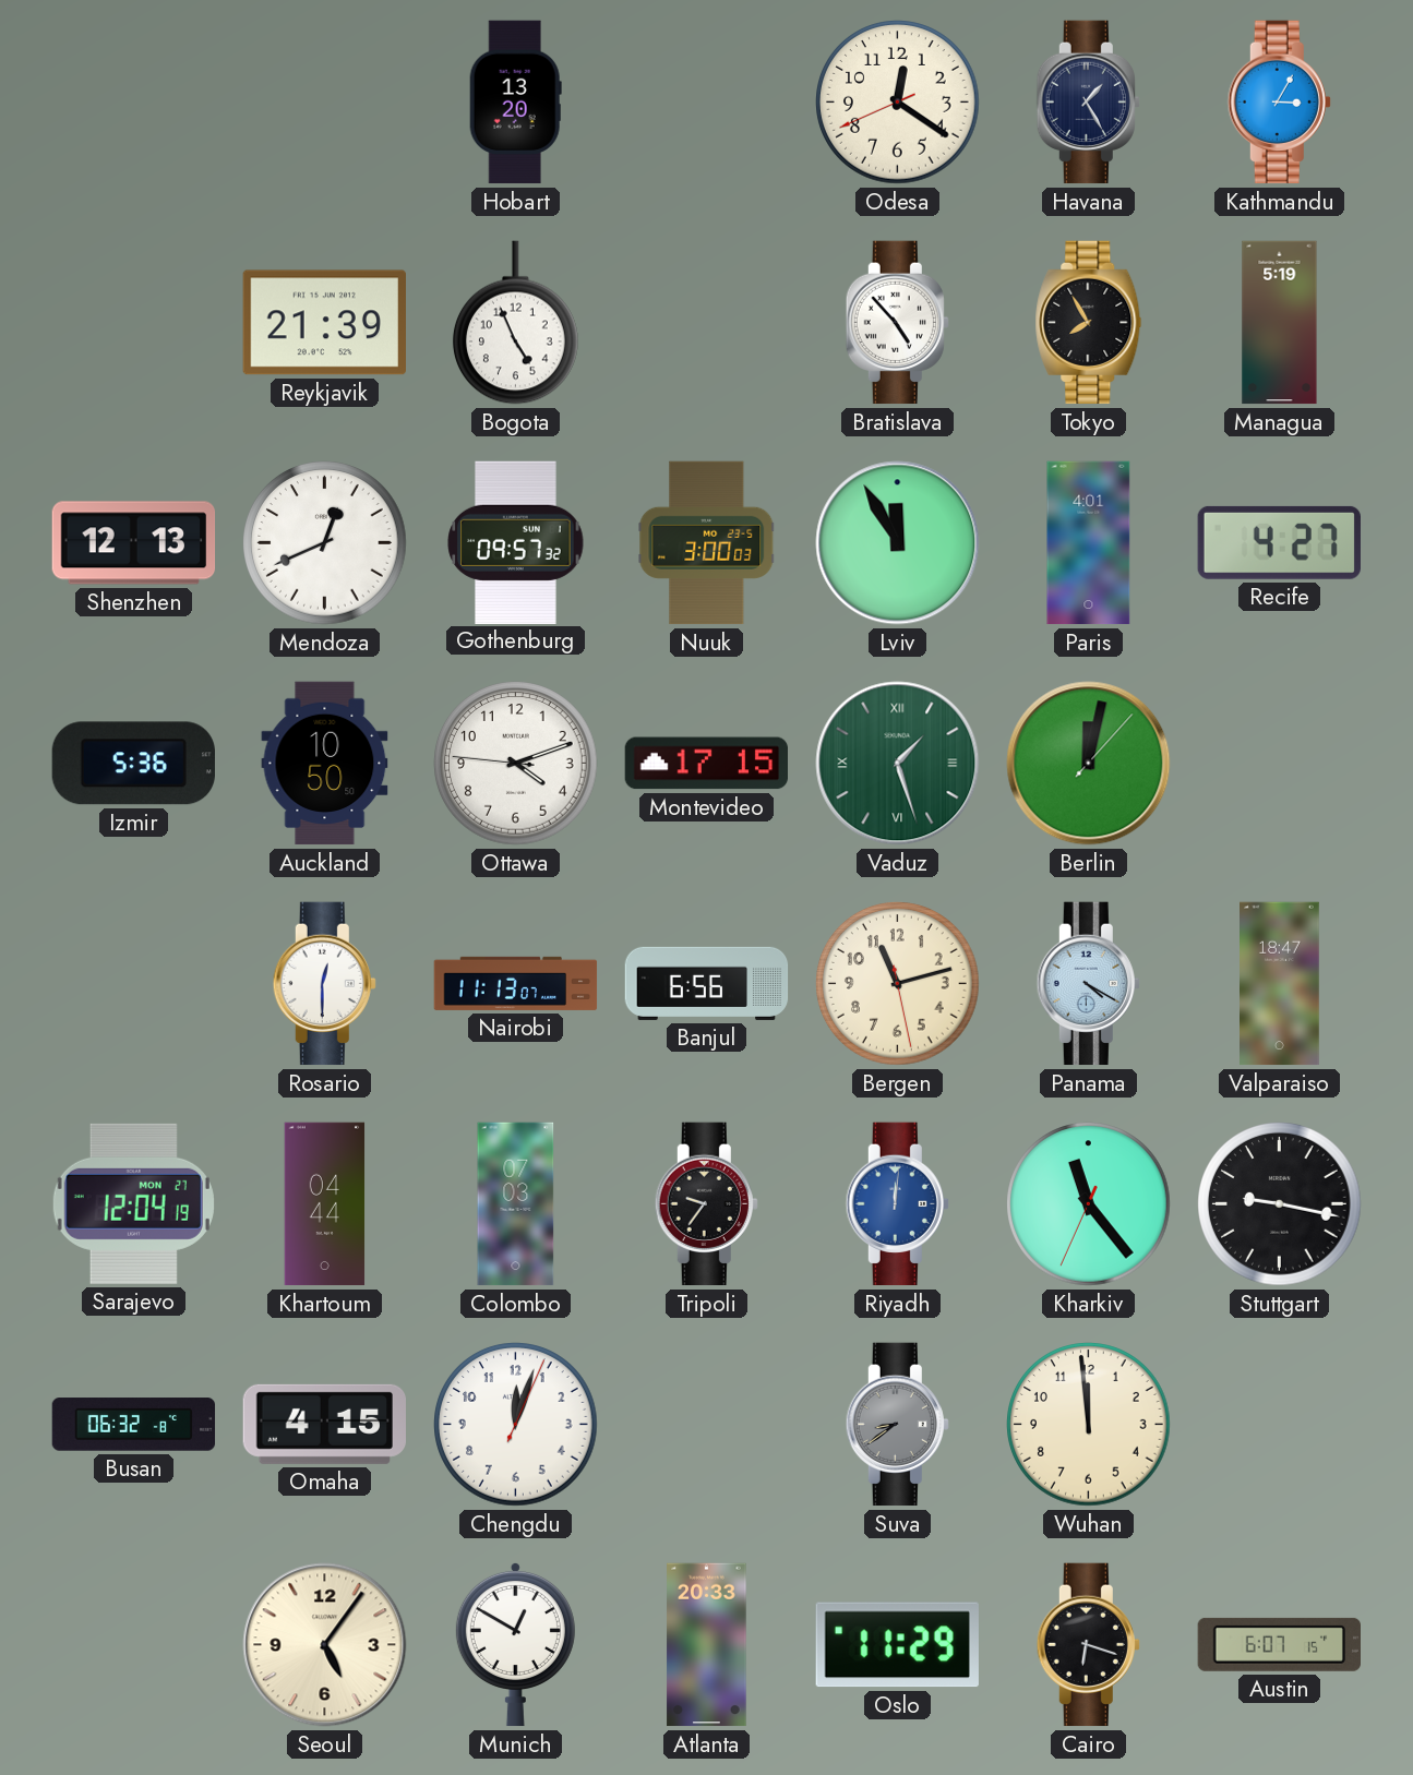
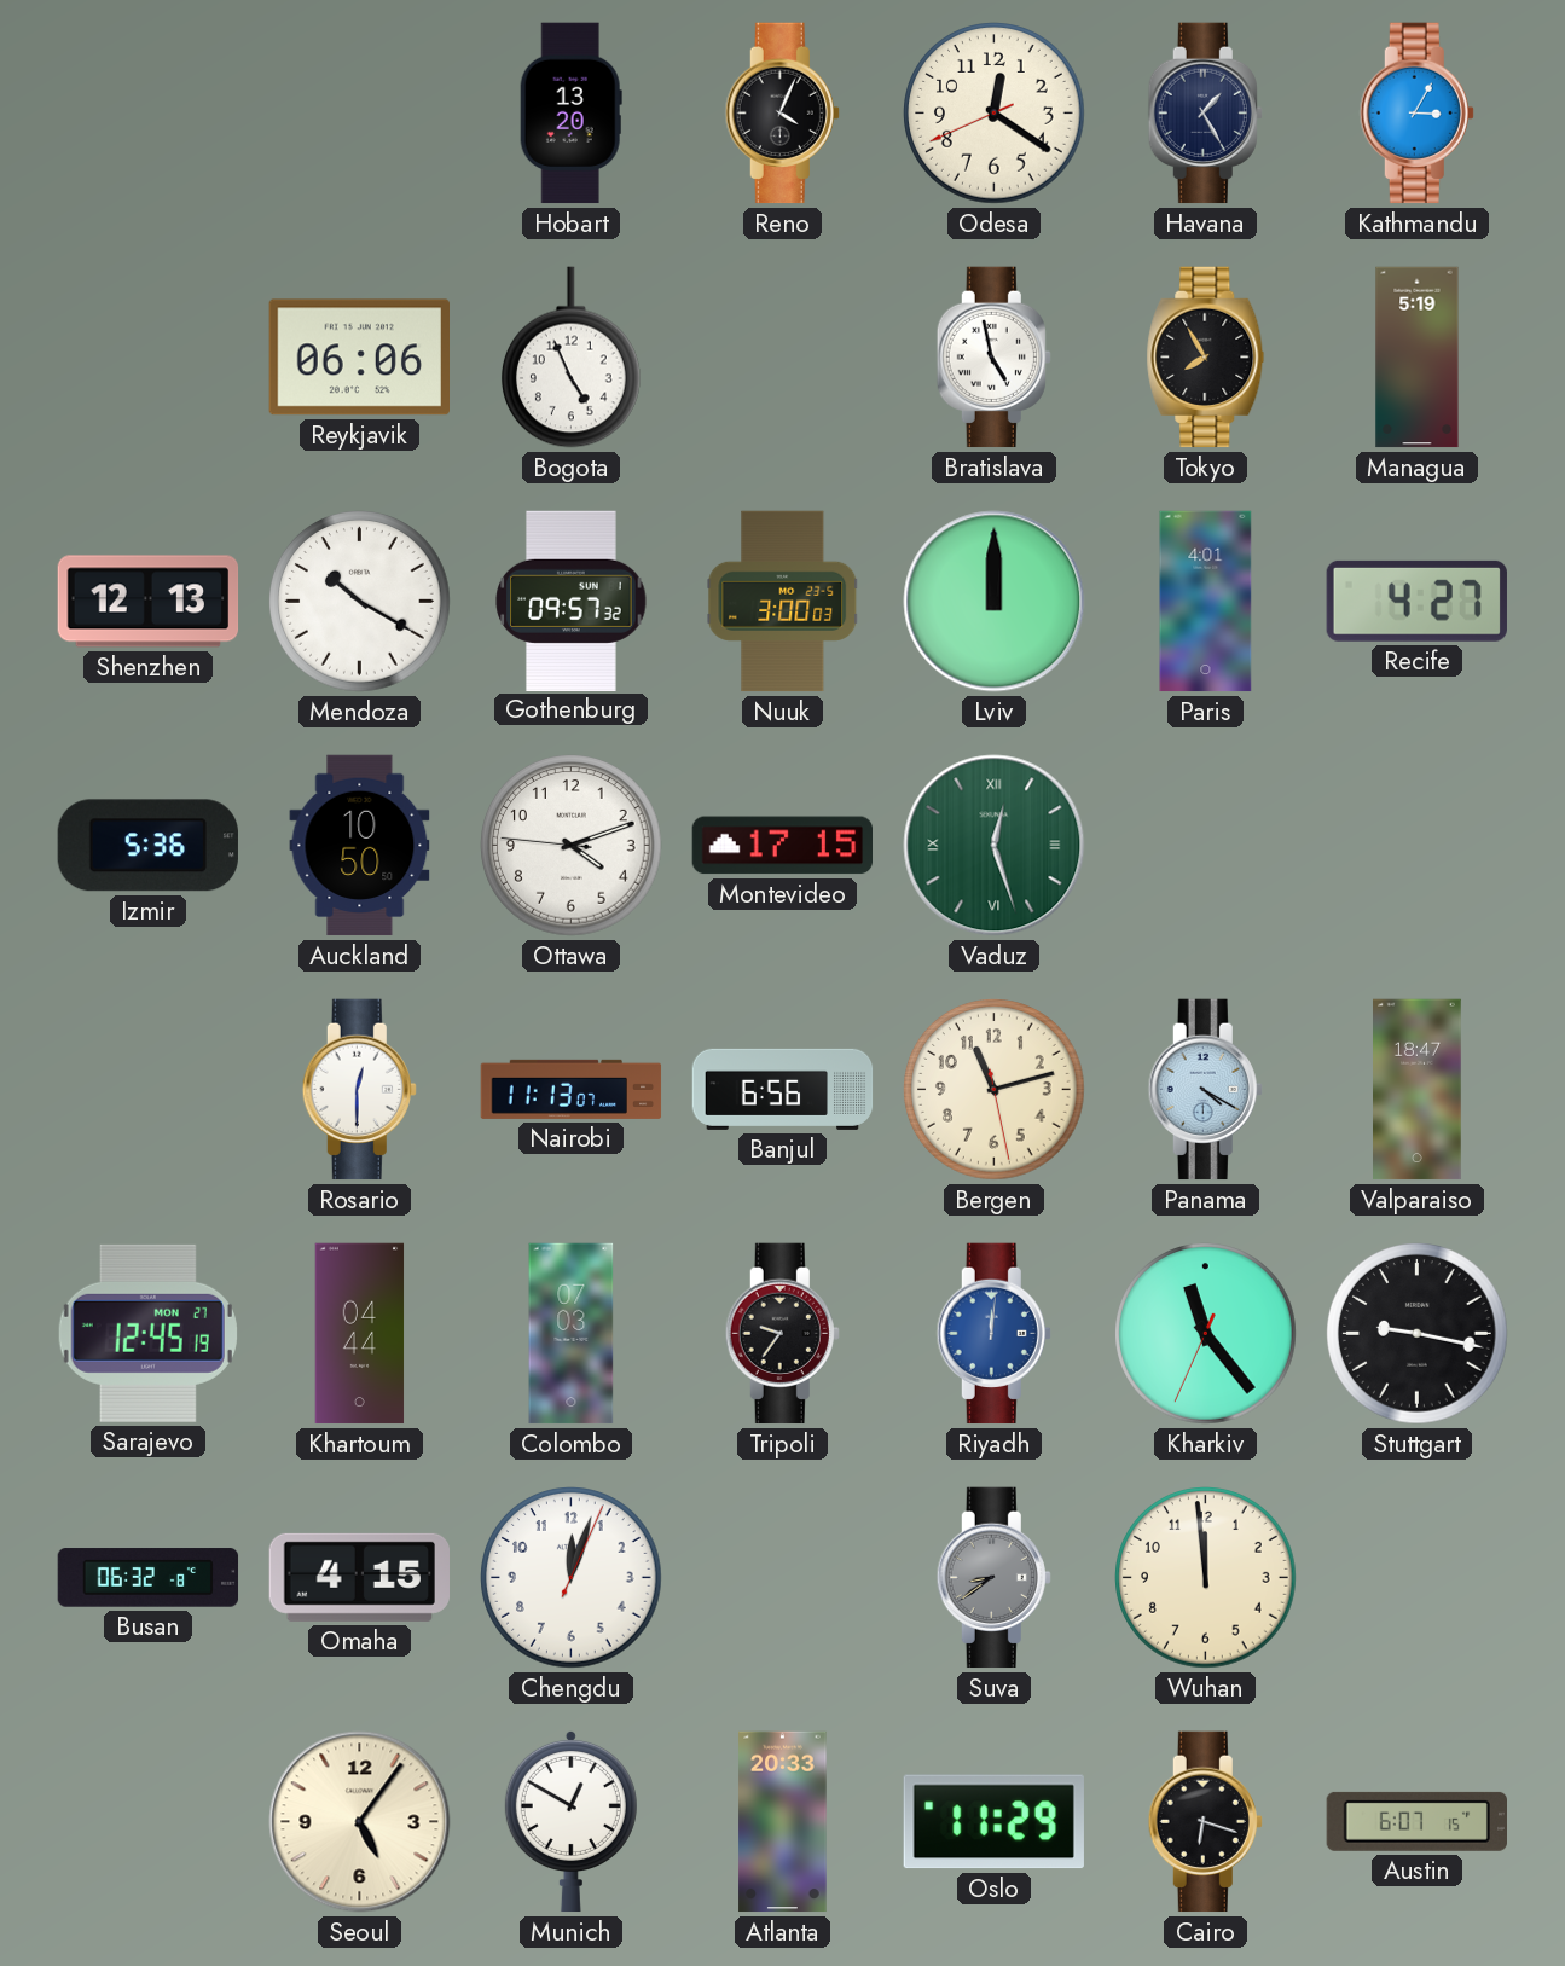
Reno: none -> 4:04 (782, 114)
Reykjavik: 21:39 -> 06:06 (359, 358)
Bratislava: 4:53 -> 4:58 (993, 358)
Mendoza: 12:41 -> 10:20 (360, 602)
Lviv: 11:55 -> 12:00 (995, 602)
Vaduz: 1:27 -> 12:27 (995, 846)
Berlin: 12:02 -> none (1089, 764)
Sarajevo: 12:04 -> 12:45 (147, 1333)
